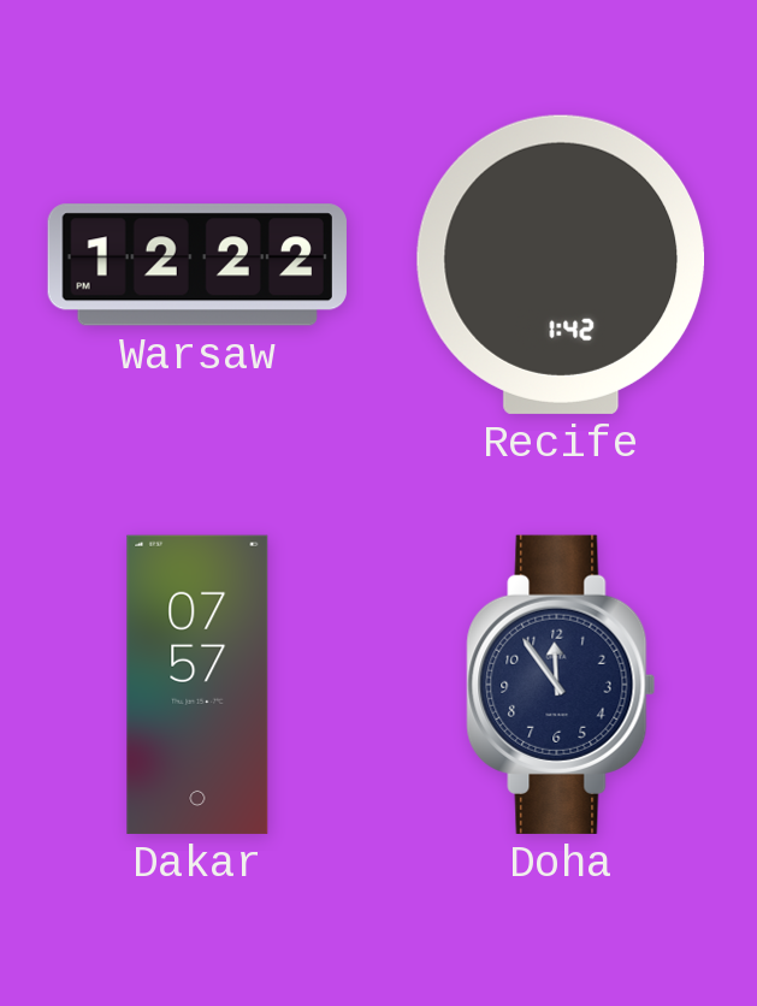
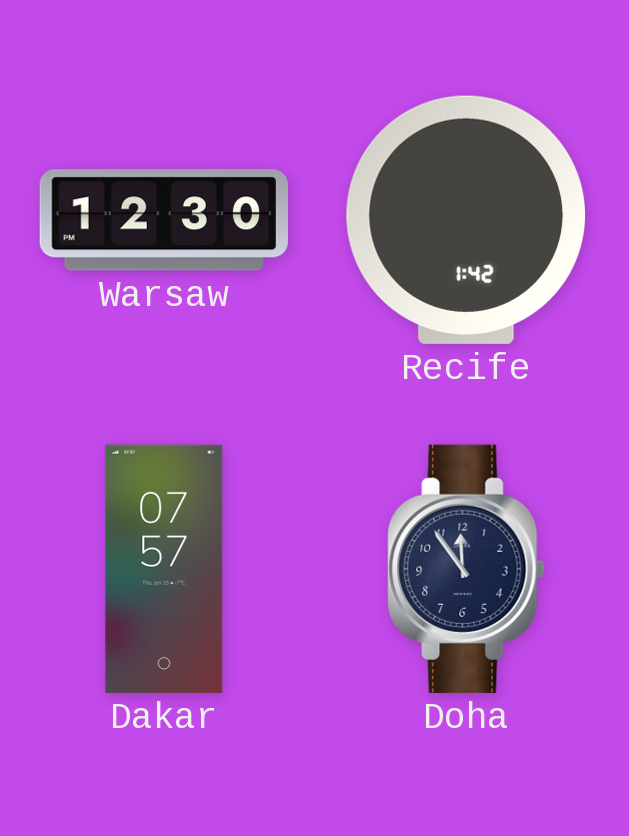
Warsaw: 12:22 -> 12:30 (164, 220)
